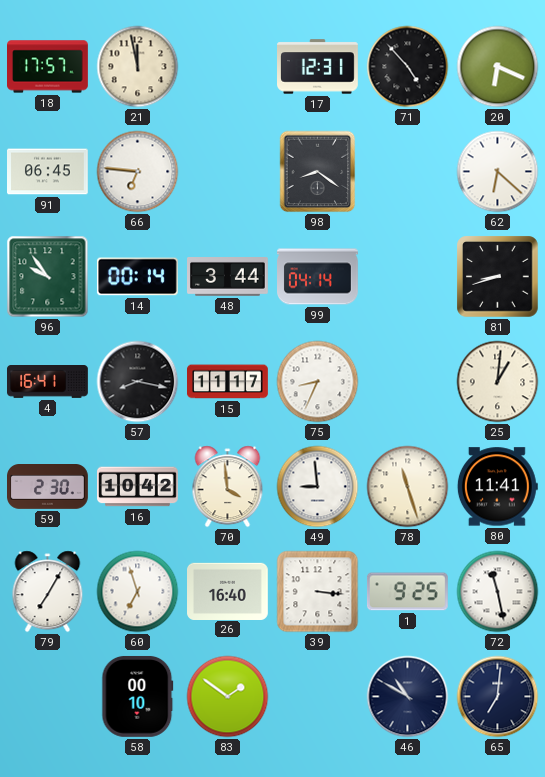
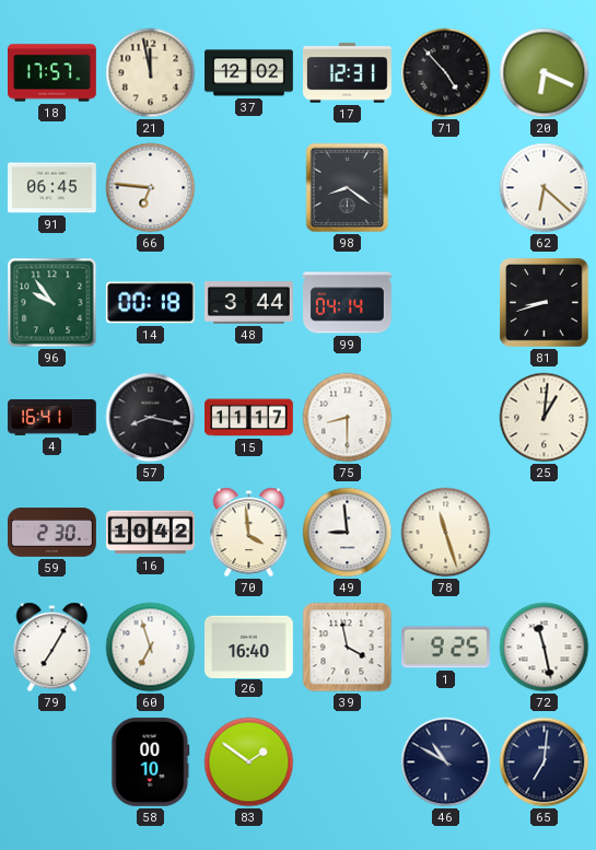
37: none -> 12:02 (249, 73)
14: 00:14 -> 00:18 (150, 303)
75: 8:34 -> 8:30 (348, 418)
80: 11:41 -> none (497, 487)
39: 3:16 -> 3:58 (348, 648)
